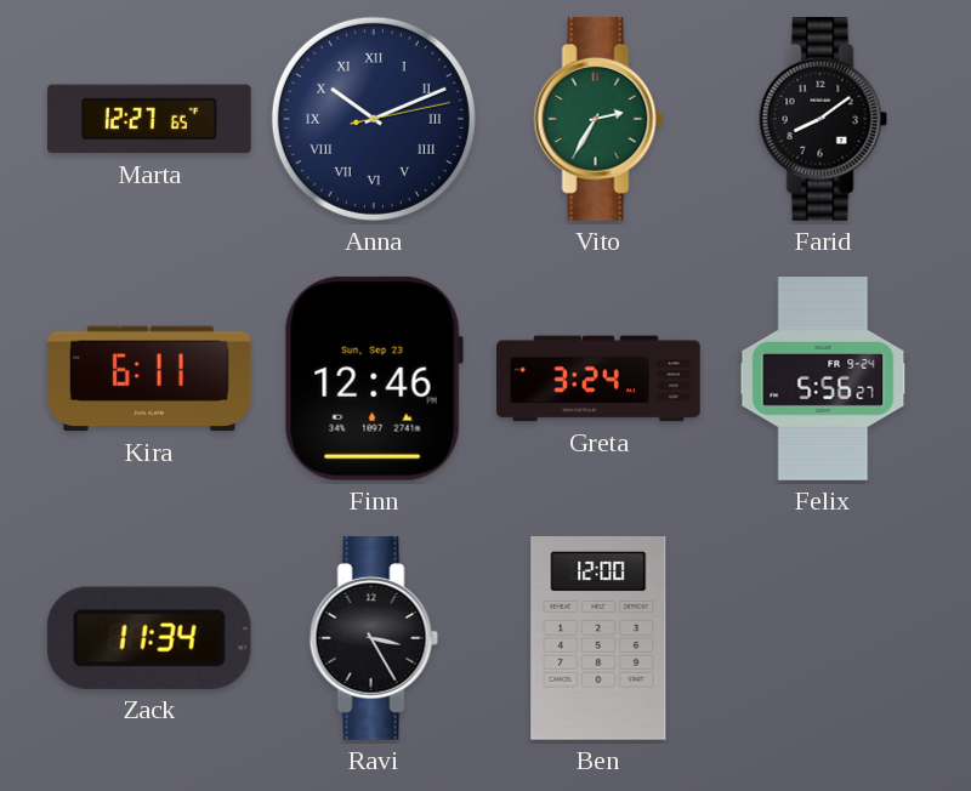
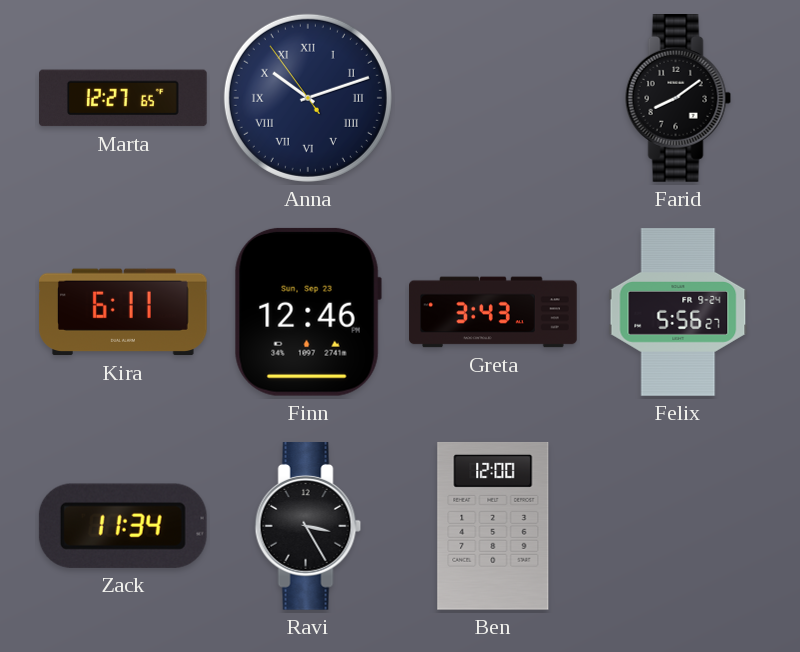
Anna: 10:11:13 -> 10:11:54 (308, 98)
Vito: 2:35 -> none (598, 120)
Greta: 3:24 -> 3:43 (493, 312)
